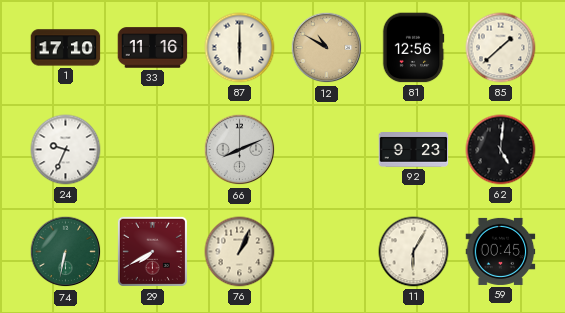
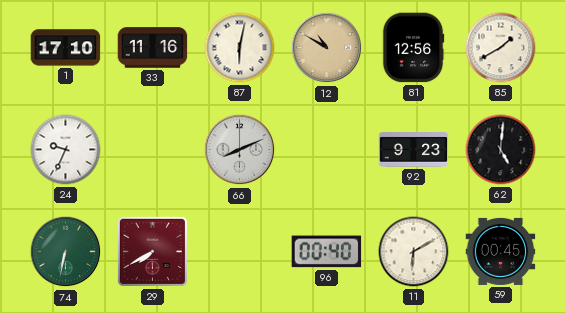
87: 6:00 -> 6:02 (240, 48)
85: 1:38 -> 1:40 (501, 48)
76: 1:04 -> none (240, 252)
96: none -> 00:40 (327, 252)
11: 6:05 -> 6:10 (414, 252)
